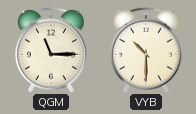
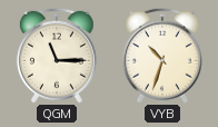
VYB: 10:30 -> 10:33 (162, 56)
